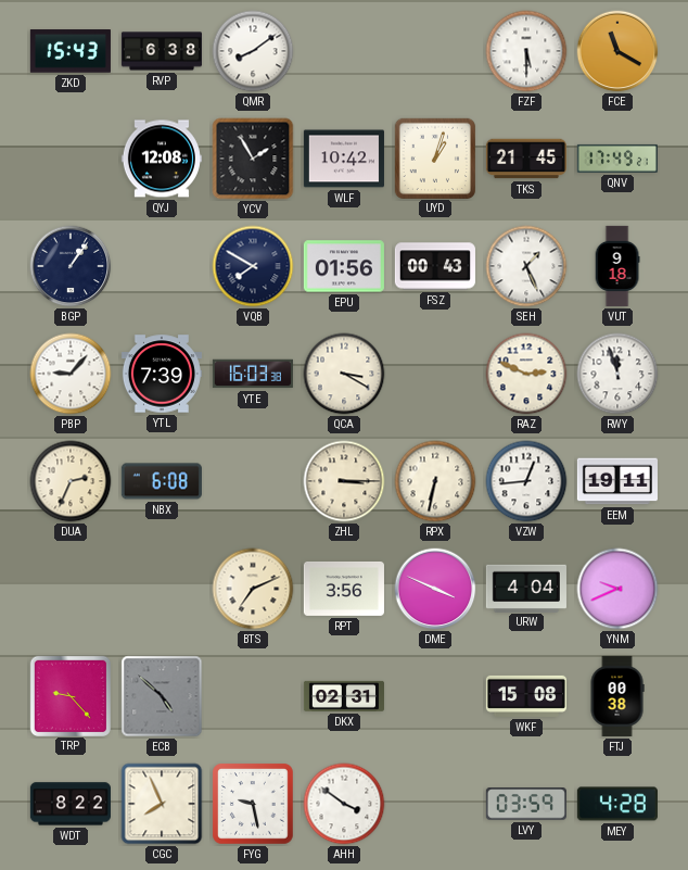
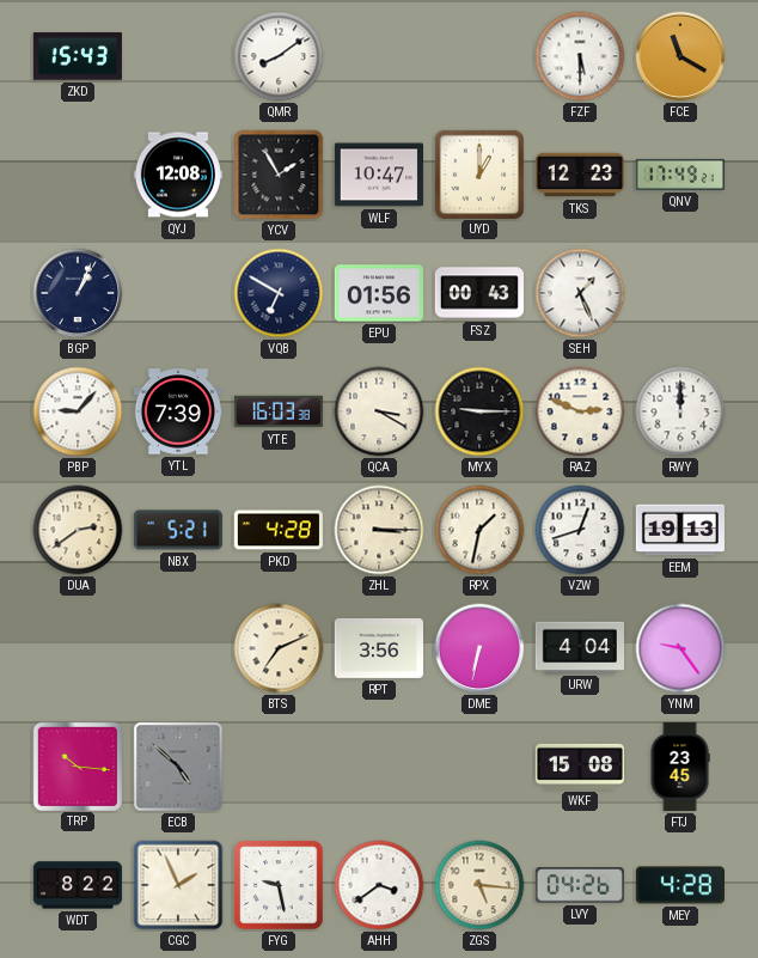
RVP: 6:38 -> none (162, 51)
WLF: 10:42 -> 10:47 (379, 175)
UYD: 1:03 -> 1:00 (478, 173)
TKS: 21:45 -> 12:23 (580, 175)
BGP: 1:06 -> 1:04 (78, 293)
VQB: 7:50 -> 6:50 (279, 293)
VUT: 9:18 -> none (617, 266)
MYX: none -> 9:15 (479, 411)
RWY: 11:57 -> 12:00 (680, 411)
DUA: 2:34 -> 2:39 (78, 530)
NBX: 6:08 -> 5:21 (178, 530)
PKD: none -> 4:28 (279, 530)
RPX: 6:32 -> 1:32 (479, 530)
VZW: 12:44 -> 12:42 (580, 530)
EEM: 19:11 -> 19:13 (680, 530)
DME: 3:49 -> 6:32 (479, 648)
YNM: 9:41 -> 9:24 (680, 648)
TRP: 9:23 -> 10:16 (77, 765)
DKX: 02:31 -> none (344, 696)
FTJ: 00:38 -> 23:45 (680, 767)
CGC: 7:56 -> 1:56 (178, 885)
AHH: 3:51 -> 3:39 (379, 885)
ZGS: none -> 5:16 (479, 885)
LVY: 03:59 -> 04:26 (580, 885)
